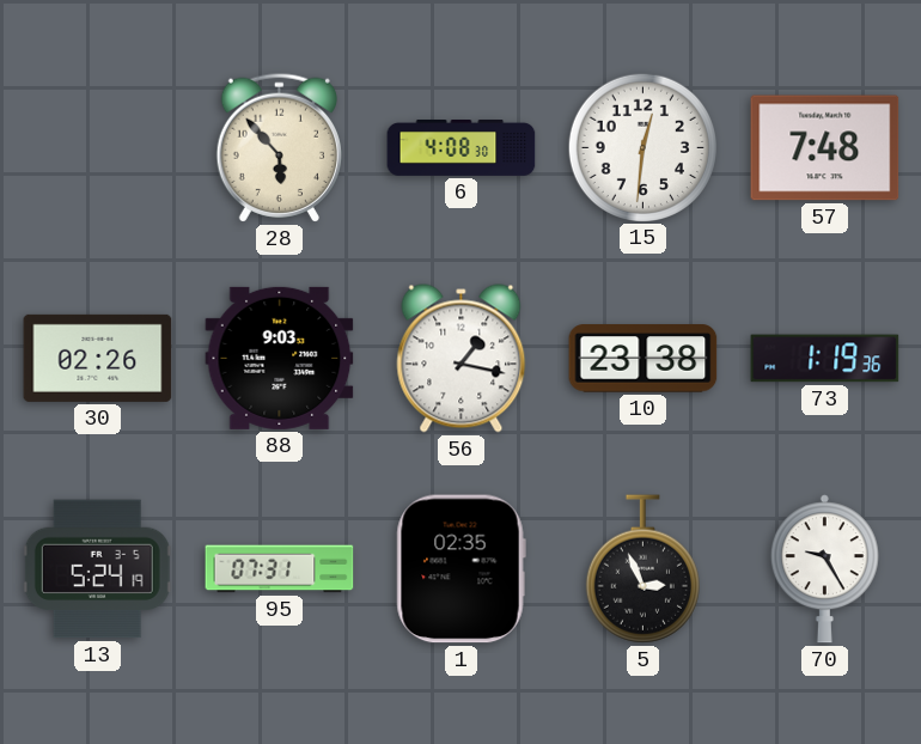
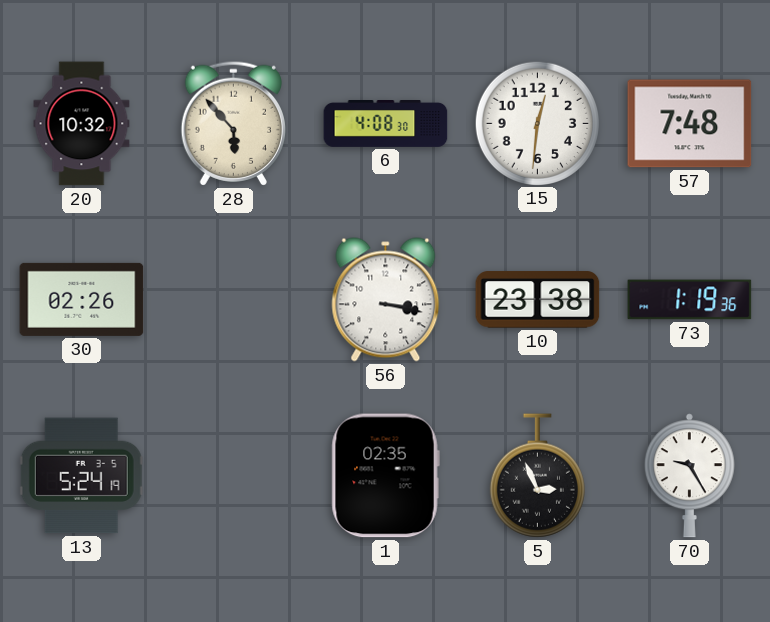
20: none -> 10:32 (82, 124)
88: 9:03 -> none (280, 358)
56: 1:17 -> 3:17 (386, 300)
95: 07:31 -> none (280, 569)
